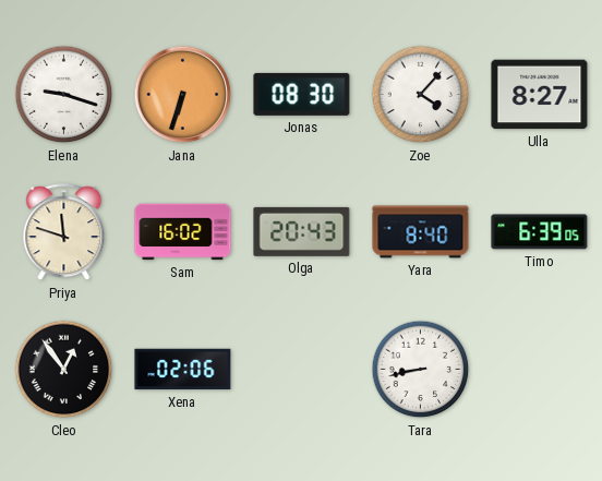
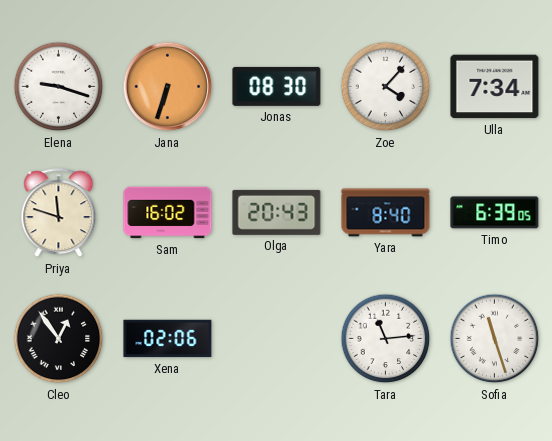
Ulla: 8:27 -> 7:34 (495, 87)
Tara: 8:43 -> 11:14 (386, 339)
Sofia: none -> 11:27 (495, 339)
